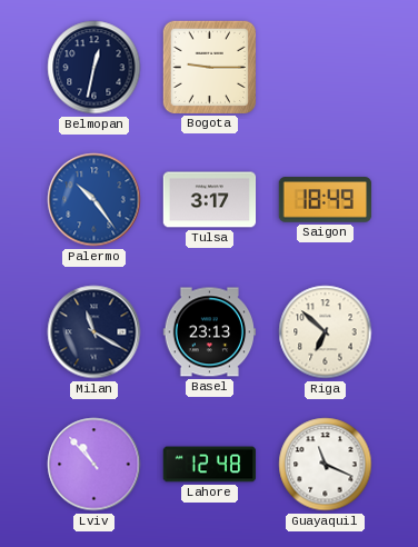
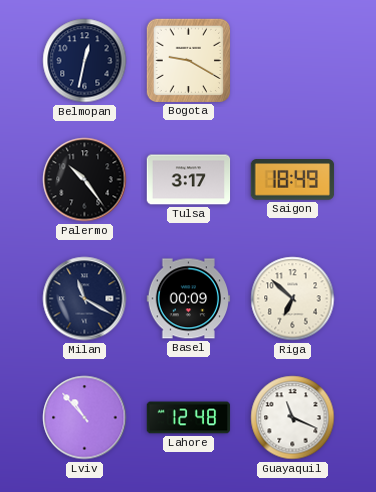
Bogota: 9:15 -> 9:20 (188, 60)
Palermo dial: blue -> black (85, 180)
Basel: 23:13 -> 00:09 (189, 299)
